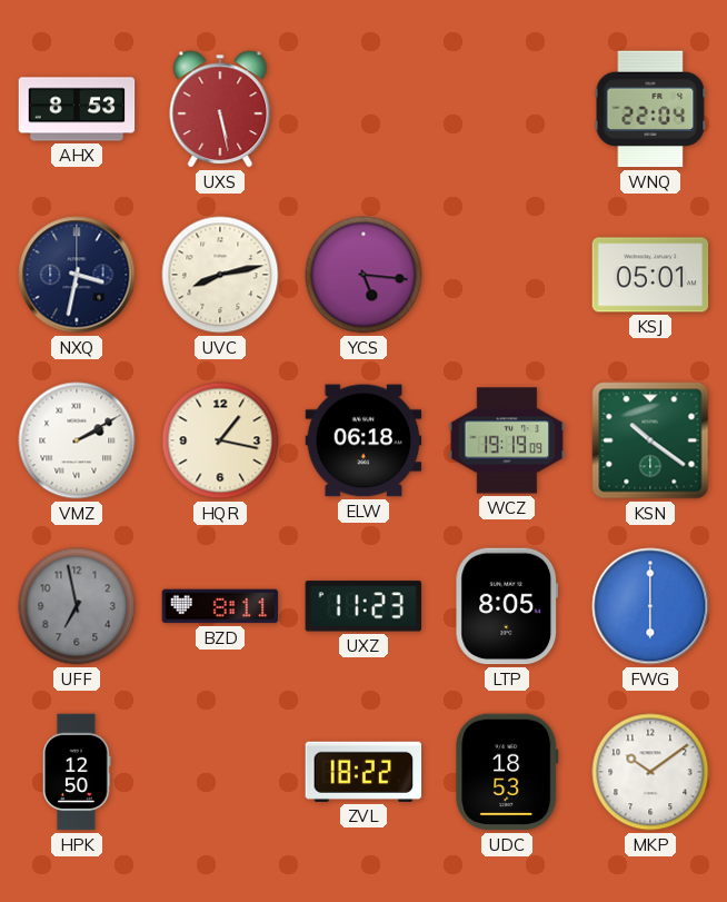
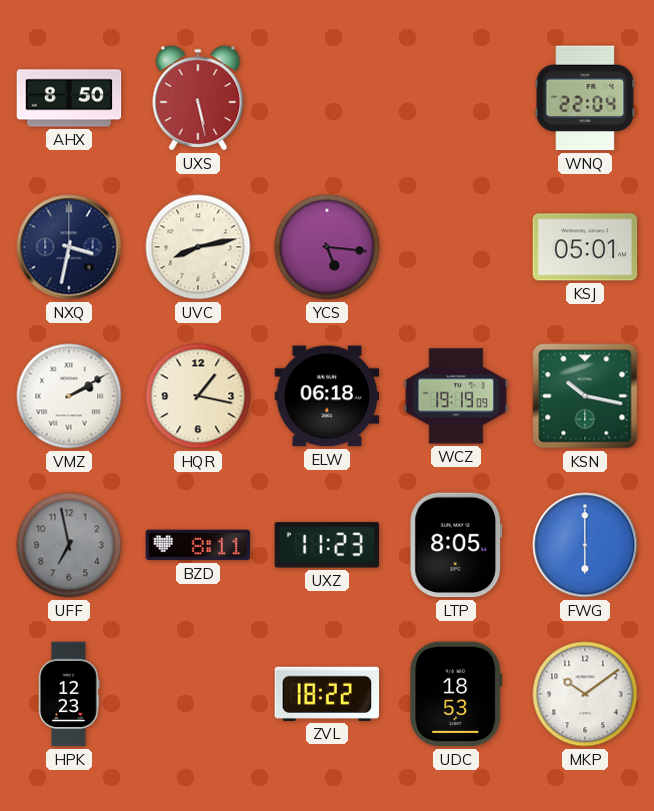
AHX: 8:53 -> 8:50 (69, 98)
KSN: 10:21 -> 10:17 (585, 396)
HPK: 12:50 -> 12:23 (69, 694)
